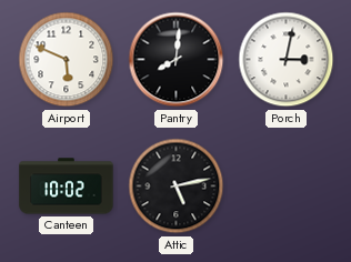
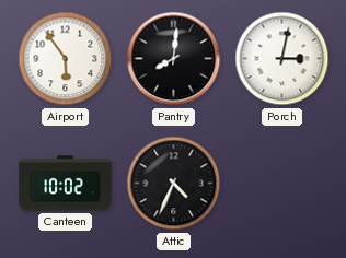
Airport: 5:49 -> 5:54 (66, 59)
Attic: 5:13 -> 4:34 (174, 184)
